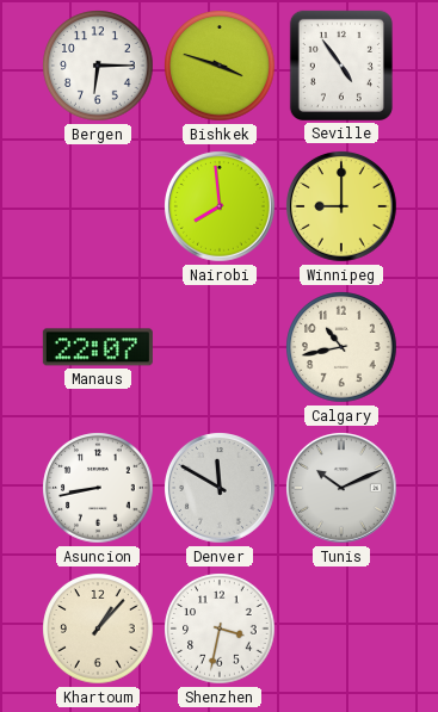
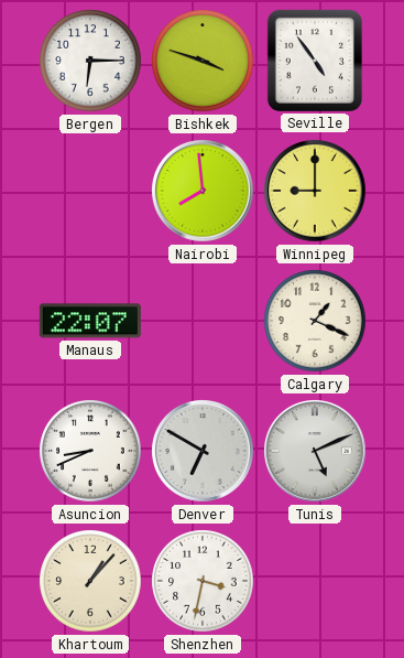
Calgary: 10:43 -> 1:19 (315, 321)
Asuncion: 8:43 -> 8:41 (90, 451)
Denver: 11:50 -> 6:50 (204, 452)
Tunis: 10:11 -> 5:11 (316, 452)
